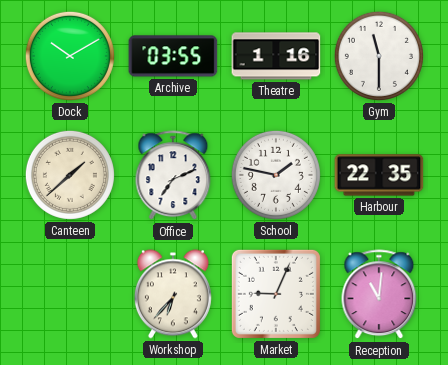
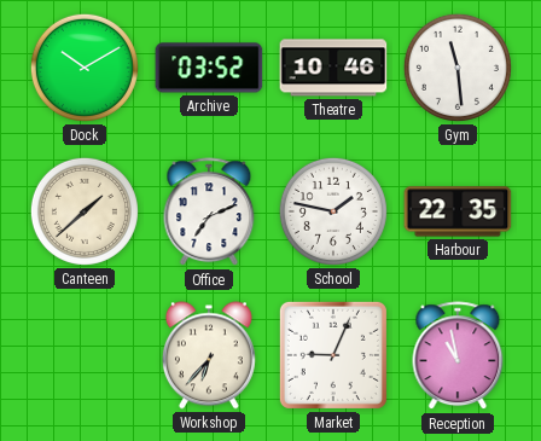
Archive: 03:55 -> 03:52 (209, 68)
Theatre: 1:16 -> 10:46 (333, 68)
Gym: 11:30 -> 11:29 (458, 68)
Reception: 11:01 -> 10:58 (458, 356)
